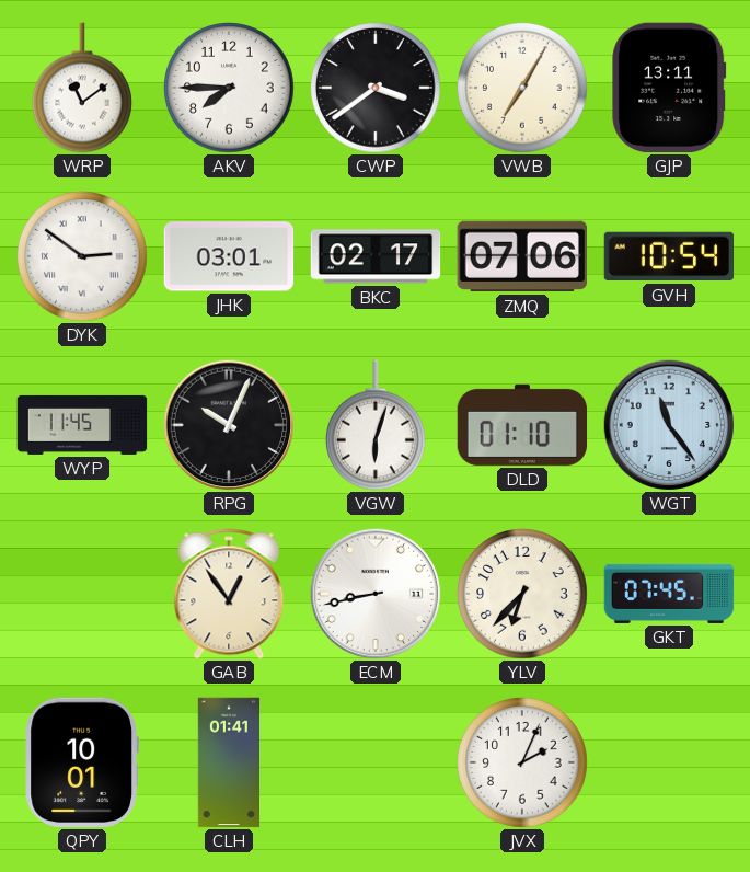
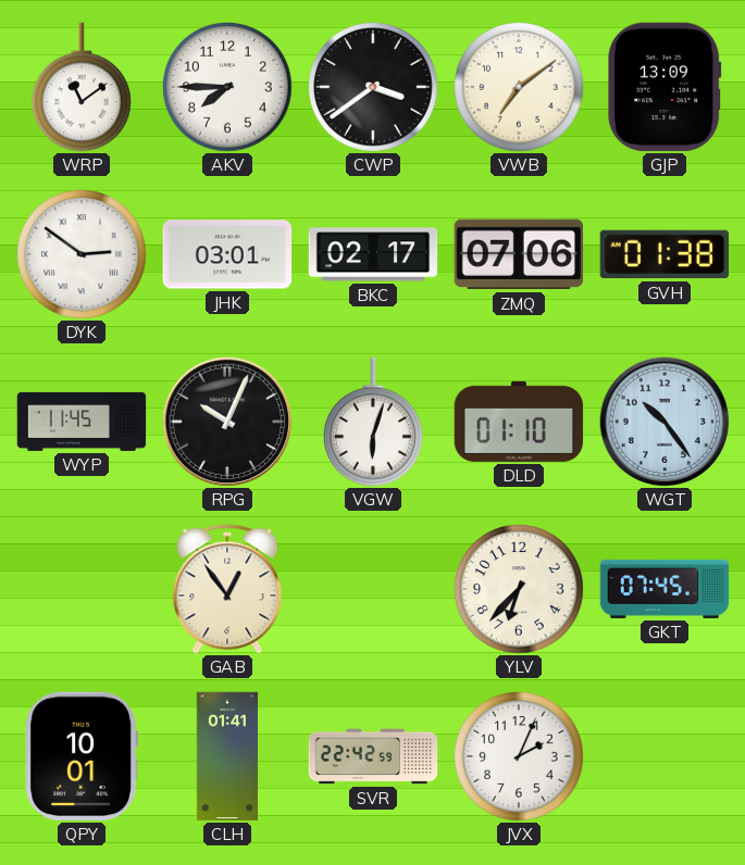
VWB: 7:05 -> 7:09 (519, 87)
GJP: 13:11 -> 13:09 (665, 87)
GVH: 10:54 -> 01:38 (665, 254)
WGT: 11:24 -> 10:24 (665, 422)
ECM: 8:43 -> none (376, 594)
SVR: none -> 22:42 (373, 756)
